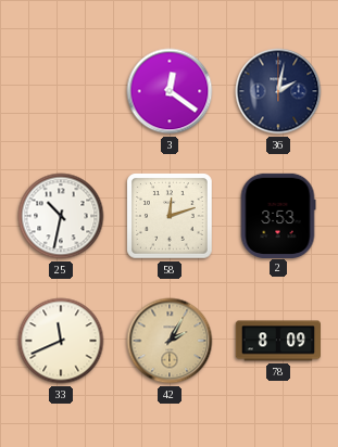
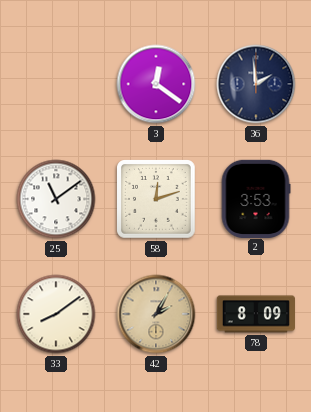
36: 2:02 -> 1:59 (256, 84)
25: 10:32 -> 11:09 (56, 199)
33: 11:41 -> 8:09 (56, 314)
